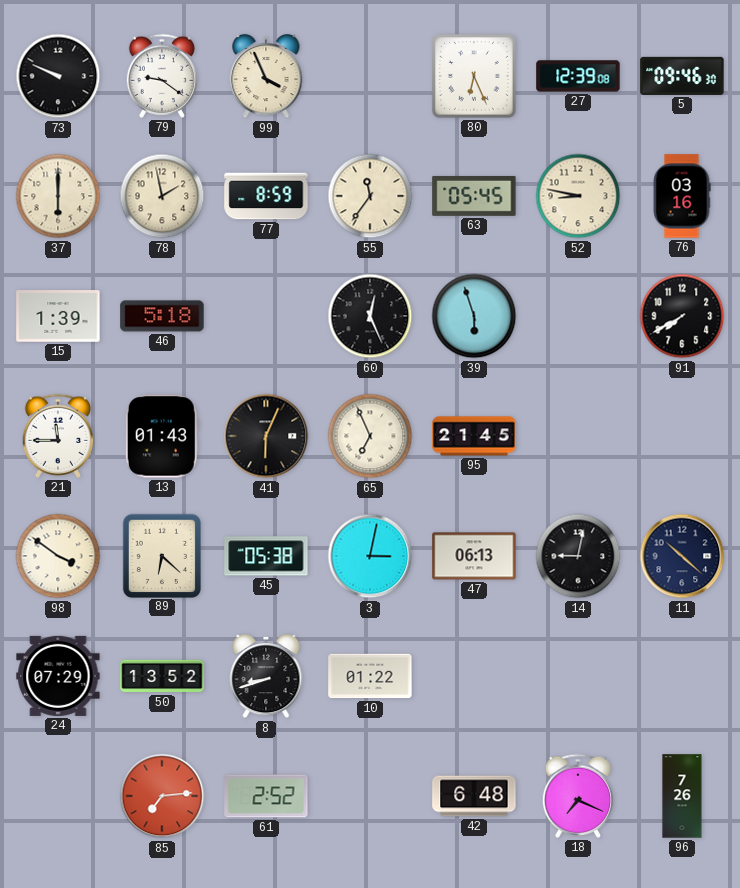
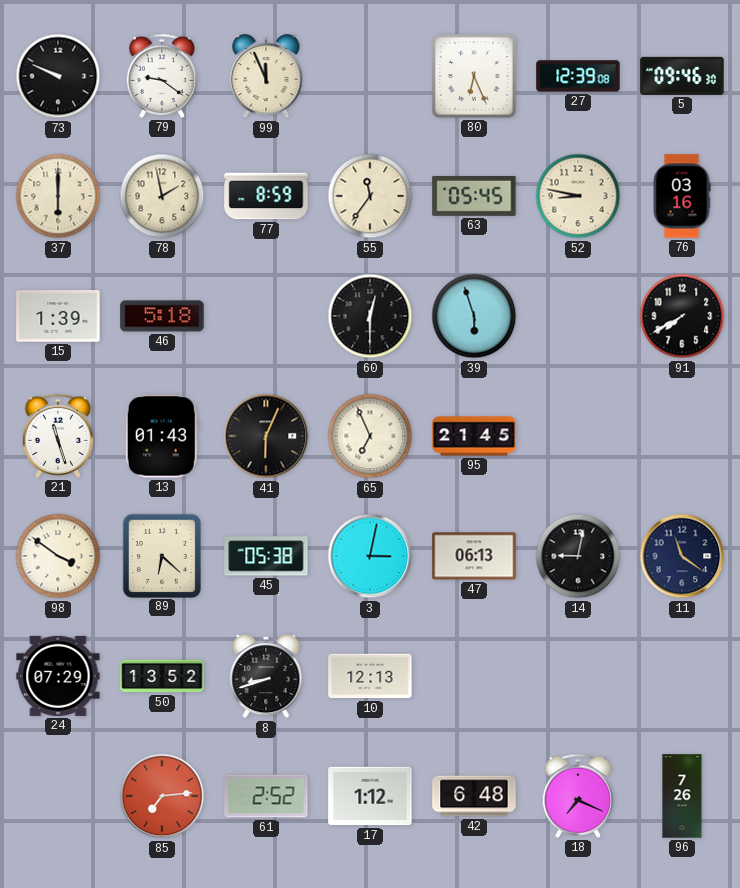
99: 3:56 -> 11:56 (266, 76)
60: 12:26 -> 12:30 (370, 316)
21: 11:45 -> 11:27 (57, 436)
11: 10:22 -> 11:21 (682, 556)
10: 01:22 -> 12:13 (370, 676)
17: none -> 1:12 (370, 796)
